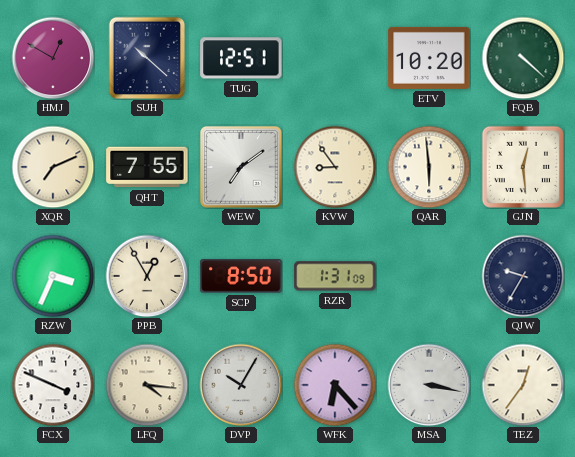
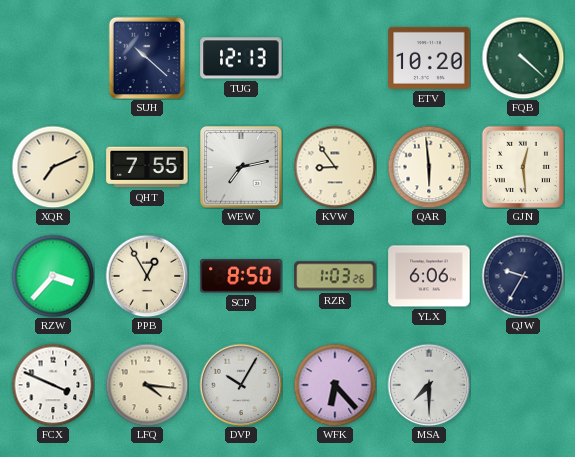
HMJ: 12:50 -> none (53, 58)
TUG: 12:51 -> 12:13 (241, 58)
WEW: 7:09 -> 7:13 (241, 167)
RZW: 3:34 -> 3:37 (53, 276)
RZR: 1:31 -> 1:03 (335, 276)
YLX: none -> 6:06 (429, 276)
MSA: 3:17 -> 7:30 (429, 385)
TEZ: 12:36 -> none (523, 385)
